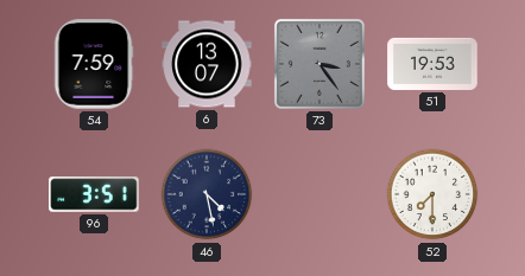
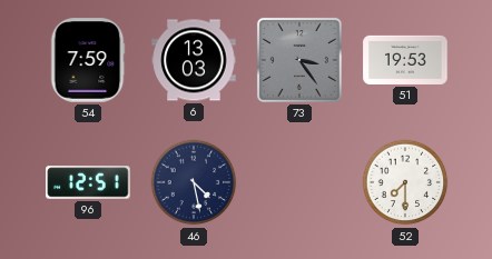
6: 13:07 -> 13:03 (194, 60)
96: 3:51 -> 12:51 (88, 182)
